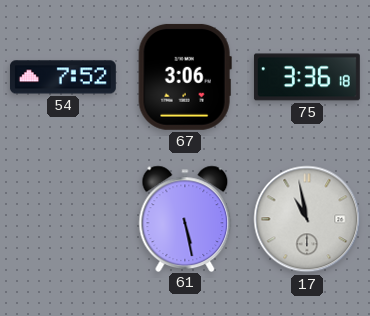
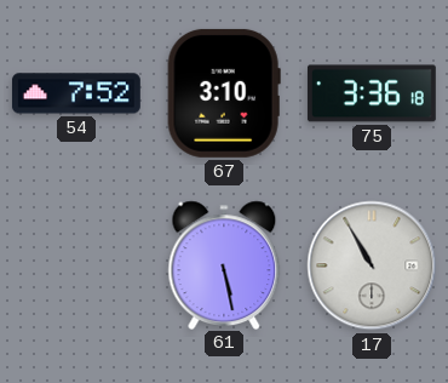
67: 3:06 -> 3:10 (224, 93)
17: 10:58 -> 10:55 (372, 265)
